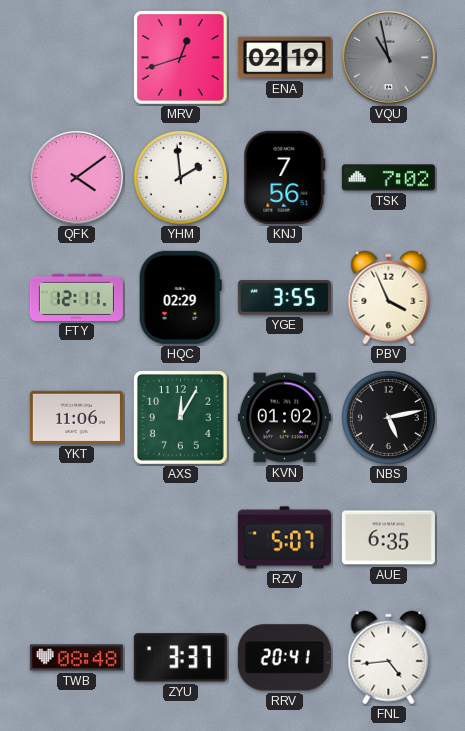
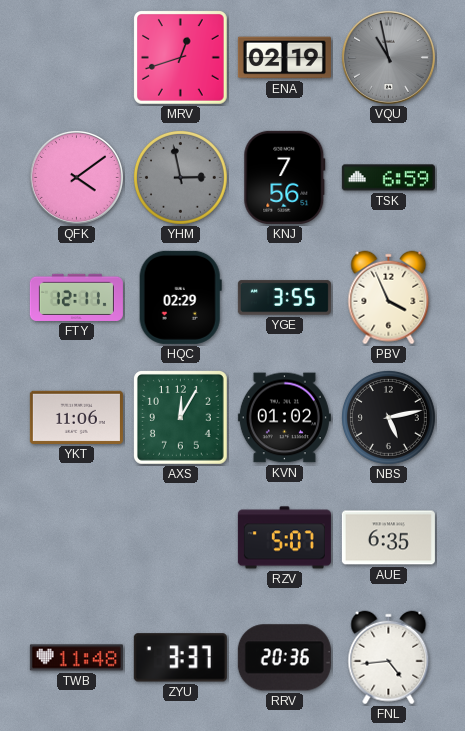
YHM: 1:59 -> 2:58 (181, 178)
YHM dial: white -> grey (181, 178)
TSK: 7:02 -> 6:59 (388, 178)
TWB: 08:48 -> 11:48 (76, 658)
RRV: 20:41 -> 20:36 (284, 658)
